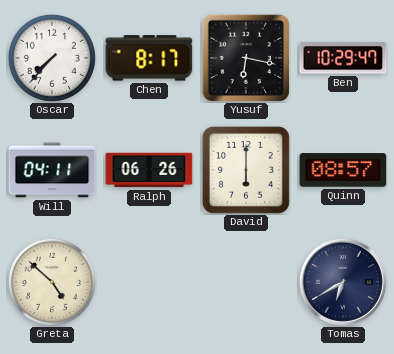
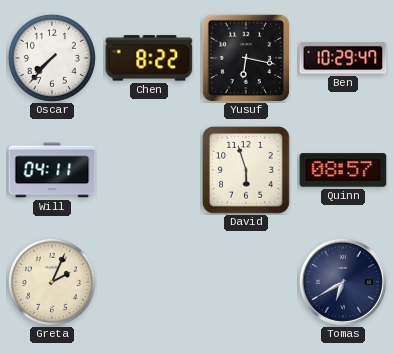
Chen: 8:17 -> 8:22 (149, 58)
Ralph: 06:26 -> none (149, 170)
David: 6:00 -> 5:57 (247, 171)
Greta: 4:52 -> 2:04 (52, 282)
